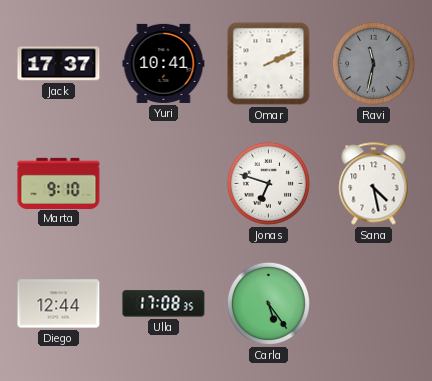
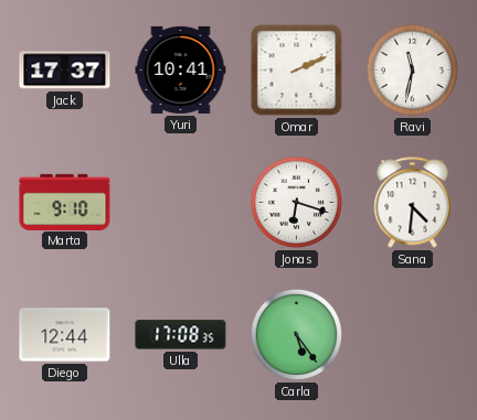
Ravi dial: grey -> white (412, 69)
Jonas: 6:48 -> 6:18 (296, 202)
Sana: 4:28 -> 4:31 (413, 203)
